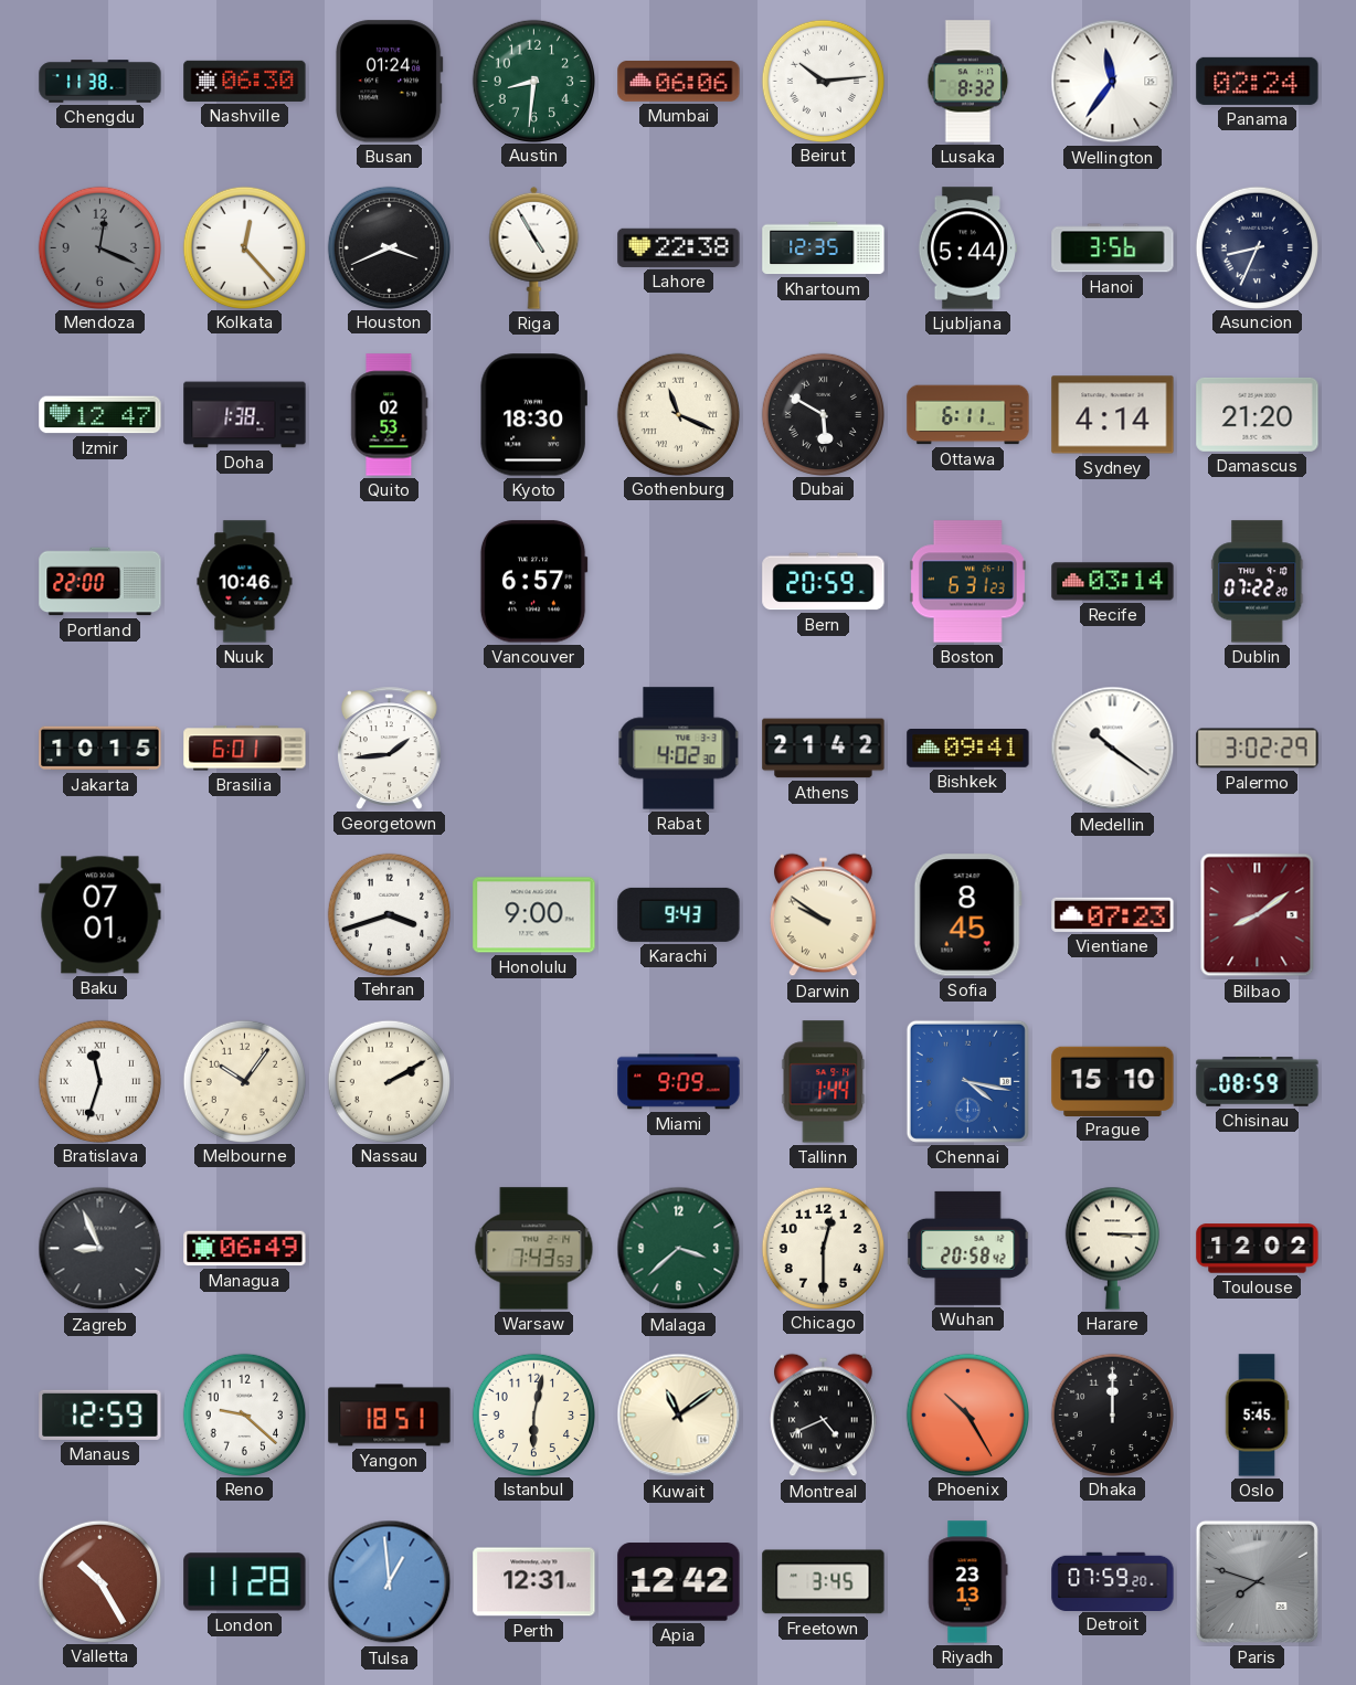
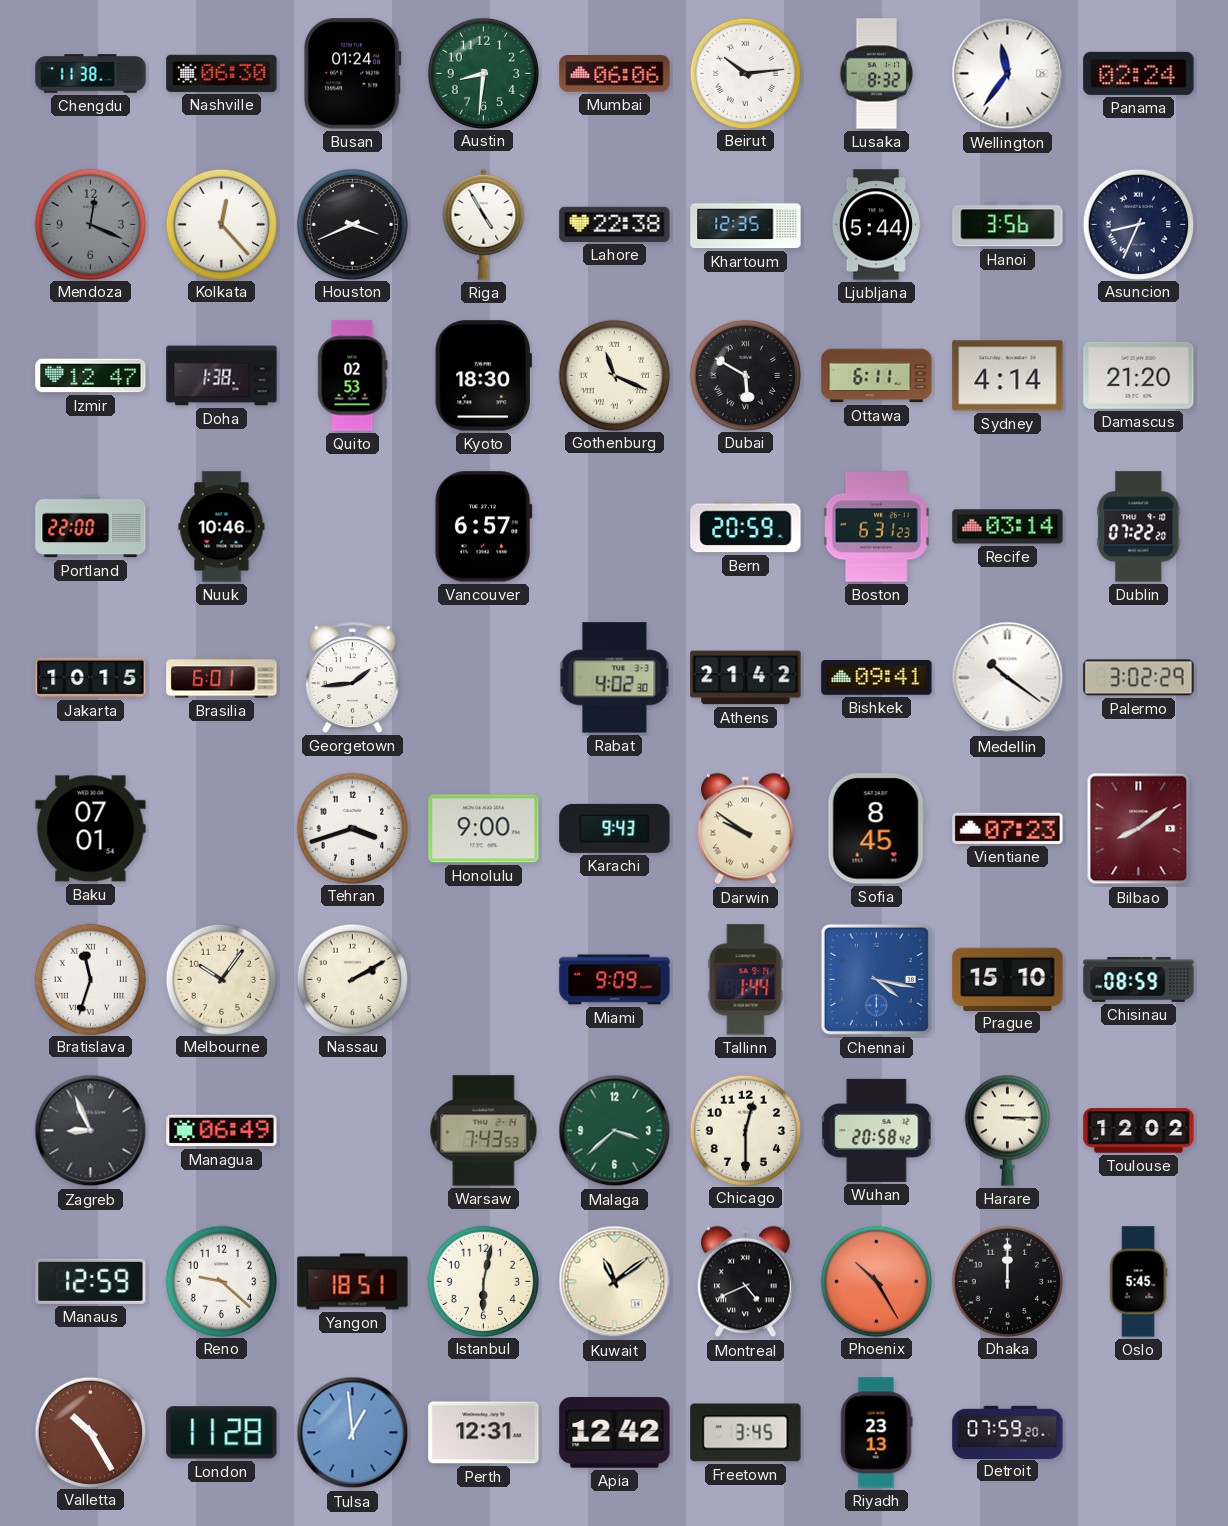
Paris: 7:48 -> none (1257, 1581)
